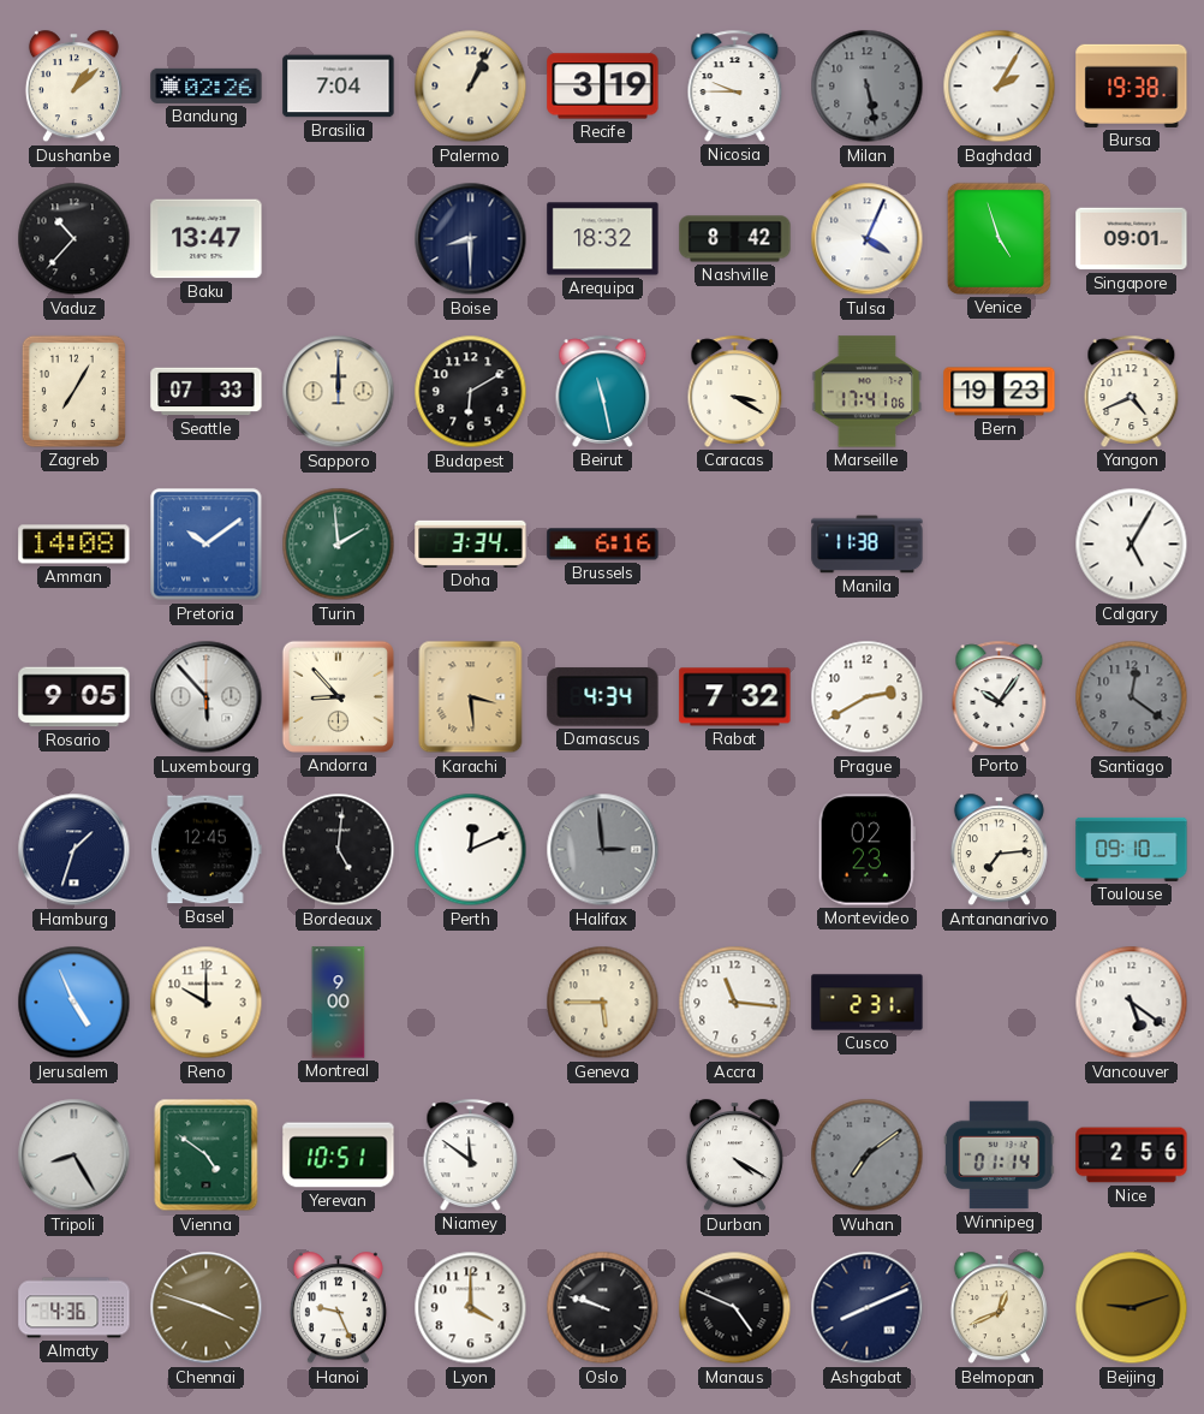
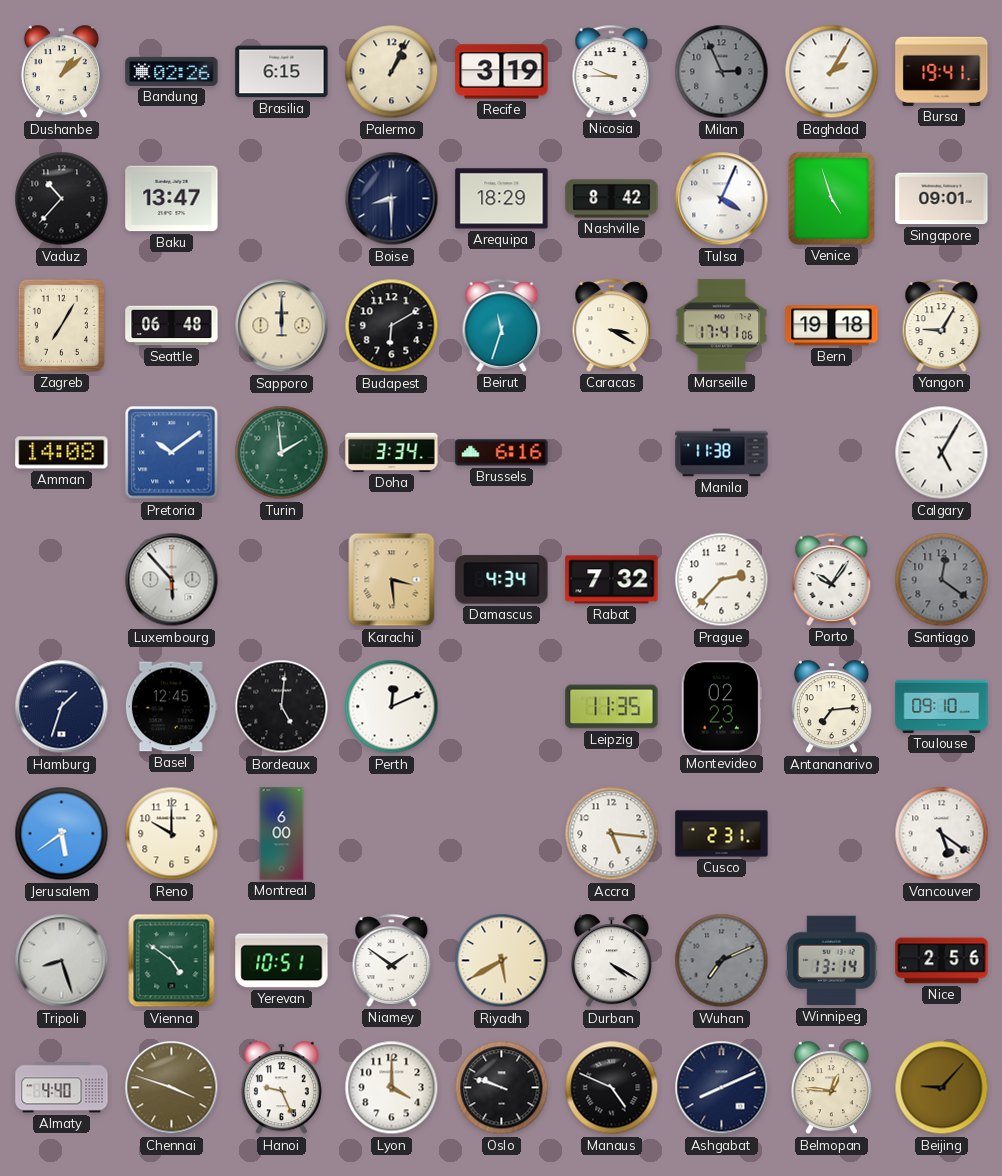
Brasilia: 7:04 -> 6:15 (282, 72)
Milan: 5:28 -> 2:56 (722, 72)
Bursa: 19:38 -> 19:41 (942, 71)
Arequipa: 18:32 -> 18:29 (502, 199)
Seattle: 07:33 -> 06:48 (172, 326)
Beirut: 11:28 -> 11:33 (502, 325)
Bern: 19:23 -> 19:18 (832, 326)
Yangon: 4:41 -> 9:05 (942, 325)
Rosario: 9:05 -> none (74, 697)
Andorra: 8:53 -> none (338, 696)
Prague: 2:40 -> 2:37 (722, 580)
Halifax: 2:59 -> none (603, 850)
Leipzig: none -> 11:35 (612, 707)
Jerusalem: 4:56 -> 5:39 (62, 834)
Montreal: 9:00 -> 6:00 (282, 834)
Geneva: 5:45 -> none (603, 1003)
Accra: 11:16 -> 5:16 (612, 834)
Tripoli: 8:25 -> 8:27 (62, 961)
Niamey: 11:51 -> 1:51 (392, 960)
Riyadh: none -> 5:40 (502, 961)
Wuhan: 7:09 -> 7:11 (722, 961)
Winnipeg: 01:14 -> 13:14 (831, 961)
Almaty: 4:36 -> 4:40 (62, 1088)
Belmopan: 12:41 -> 12:46 (831, 1088)
Beijing: 9:12 -> 9:07 (942, 1088)
